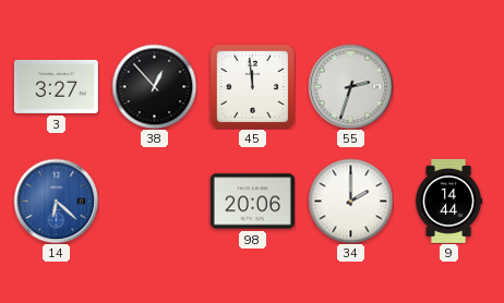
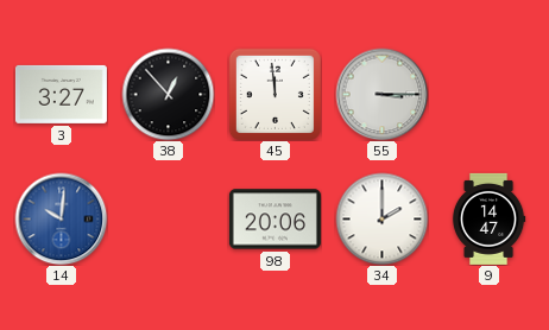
55: 2:33 -> 3:15 (381, 94)
14: 6:22 -> 10:01 (61, 218)
9: 14:44 -> 14:47 (488, 218)
